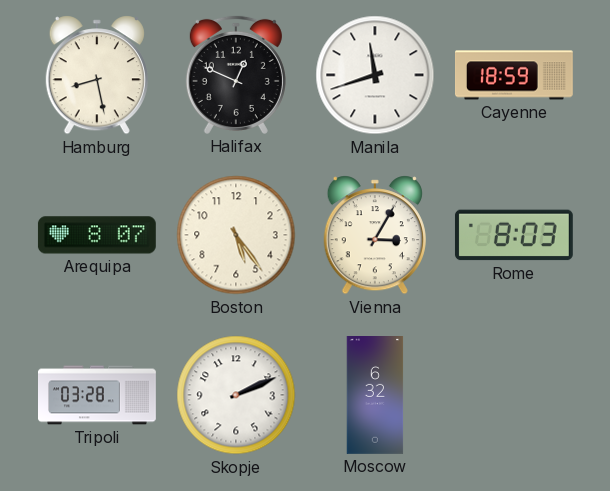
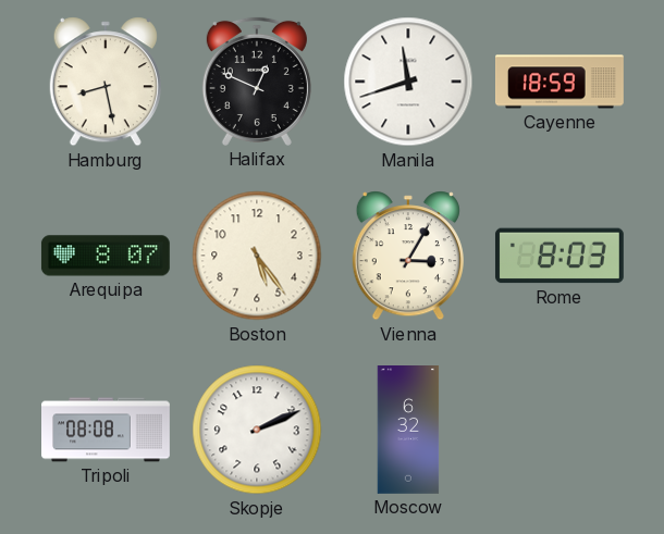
Tripoli: 03:28 -> 08:08 (107, 430)
